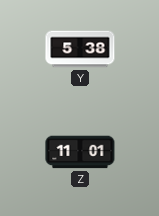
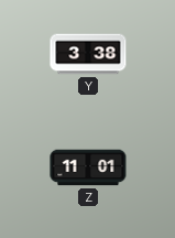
Y: 5:38 -> 3:38 (88, 54)
